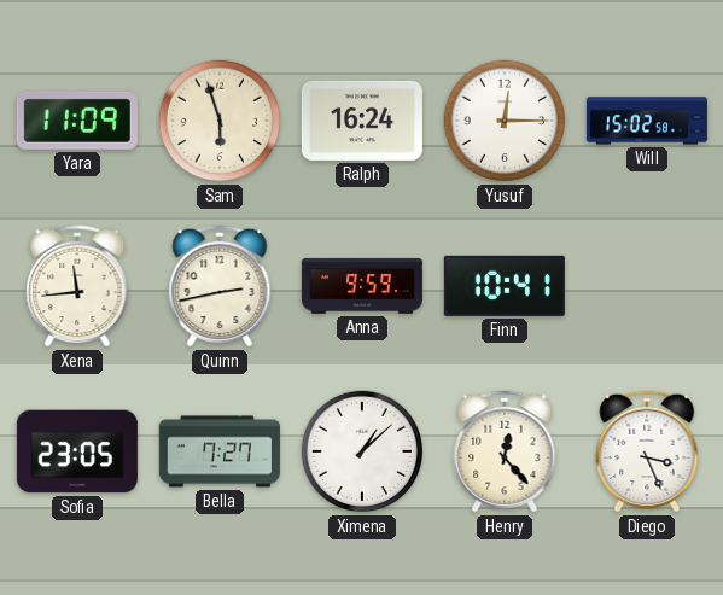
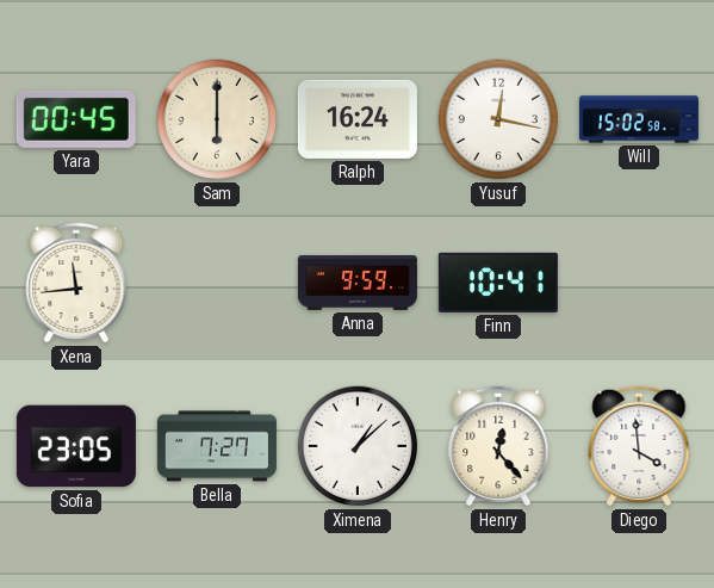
Yara: 11:09 -> 00:45 (76, 119)
Sam: 5:57 -> 6:00 (217, 119)
Yusuf: 12:15 -> 12:17 (498, 119)
Quinn: 2:43 -> none (220, 286)
Diego: 3:26 -> 3:59 (639, 446)
